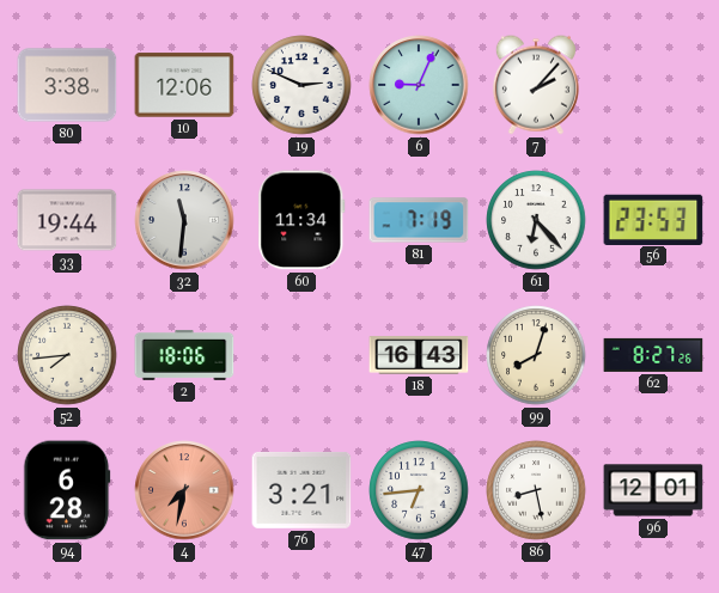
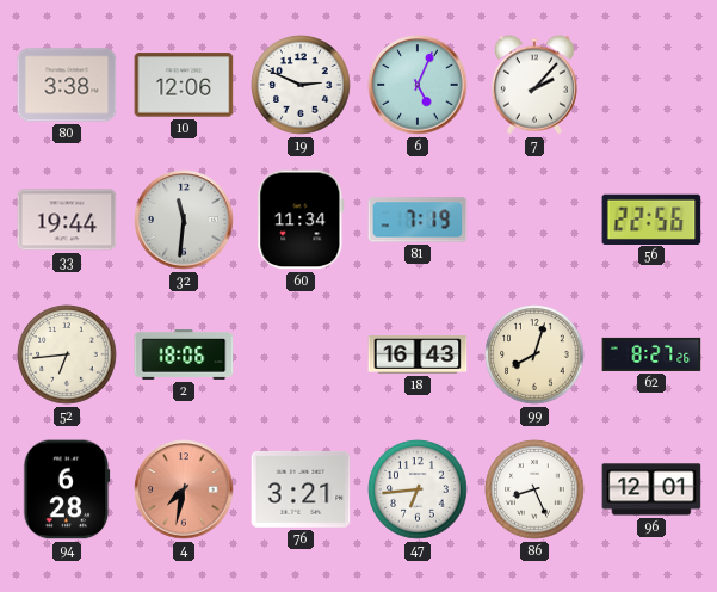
6: 9:04 -> 5:04 (418, 85)
61: 6:23 -> none (536, 220)
56: 23:53 -> 22:56 (651, 218)
52: 7:44 -> 6:44 (67, 354)
86: 8:28 -> 8:26 (534, 489)
